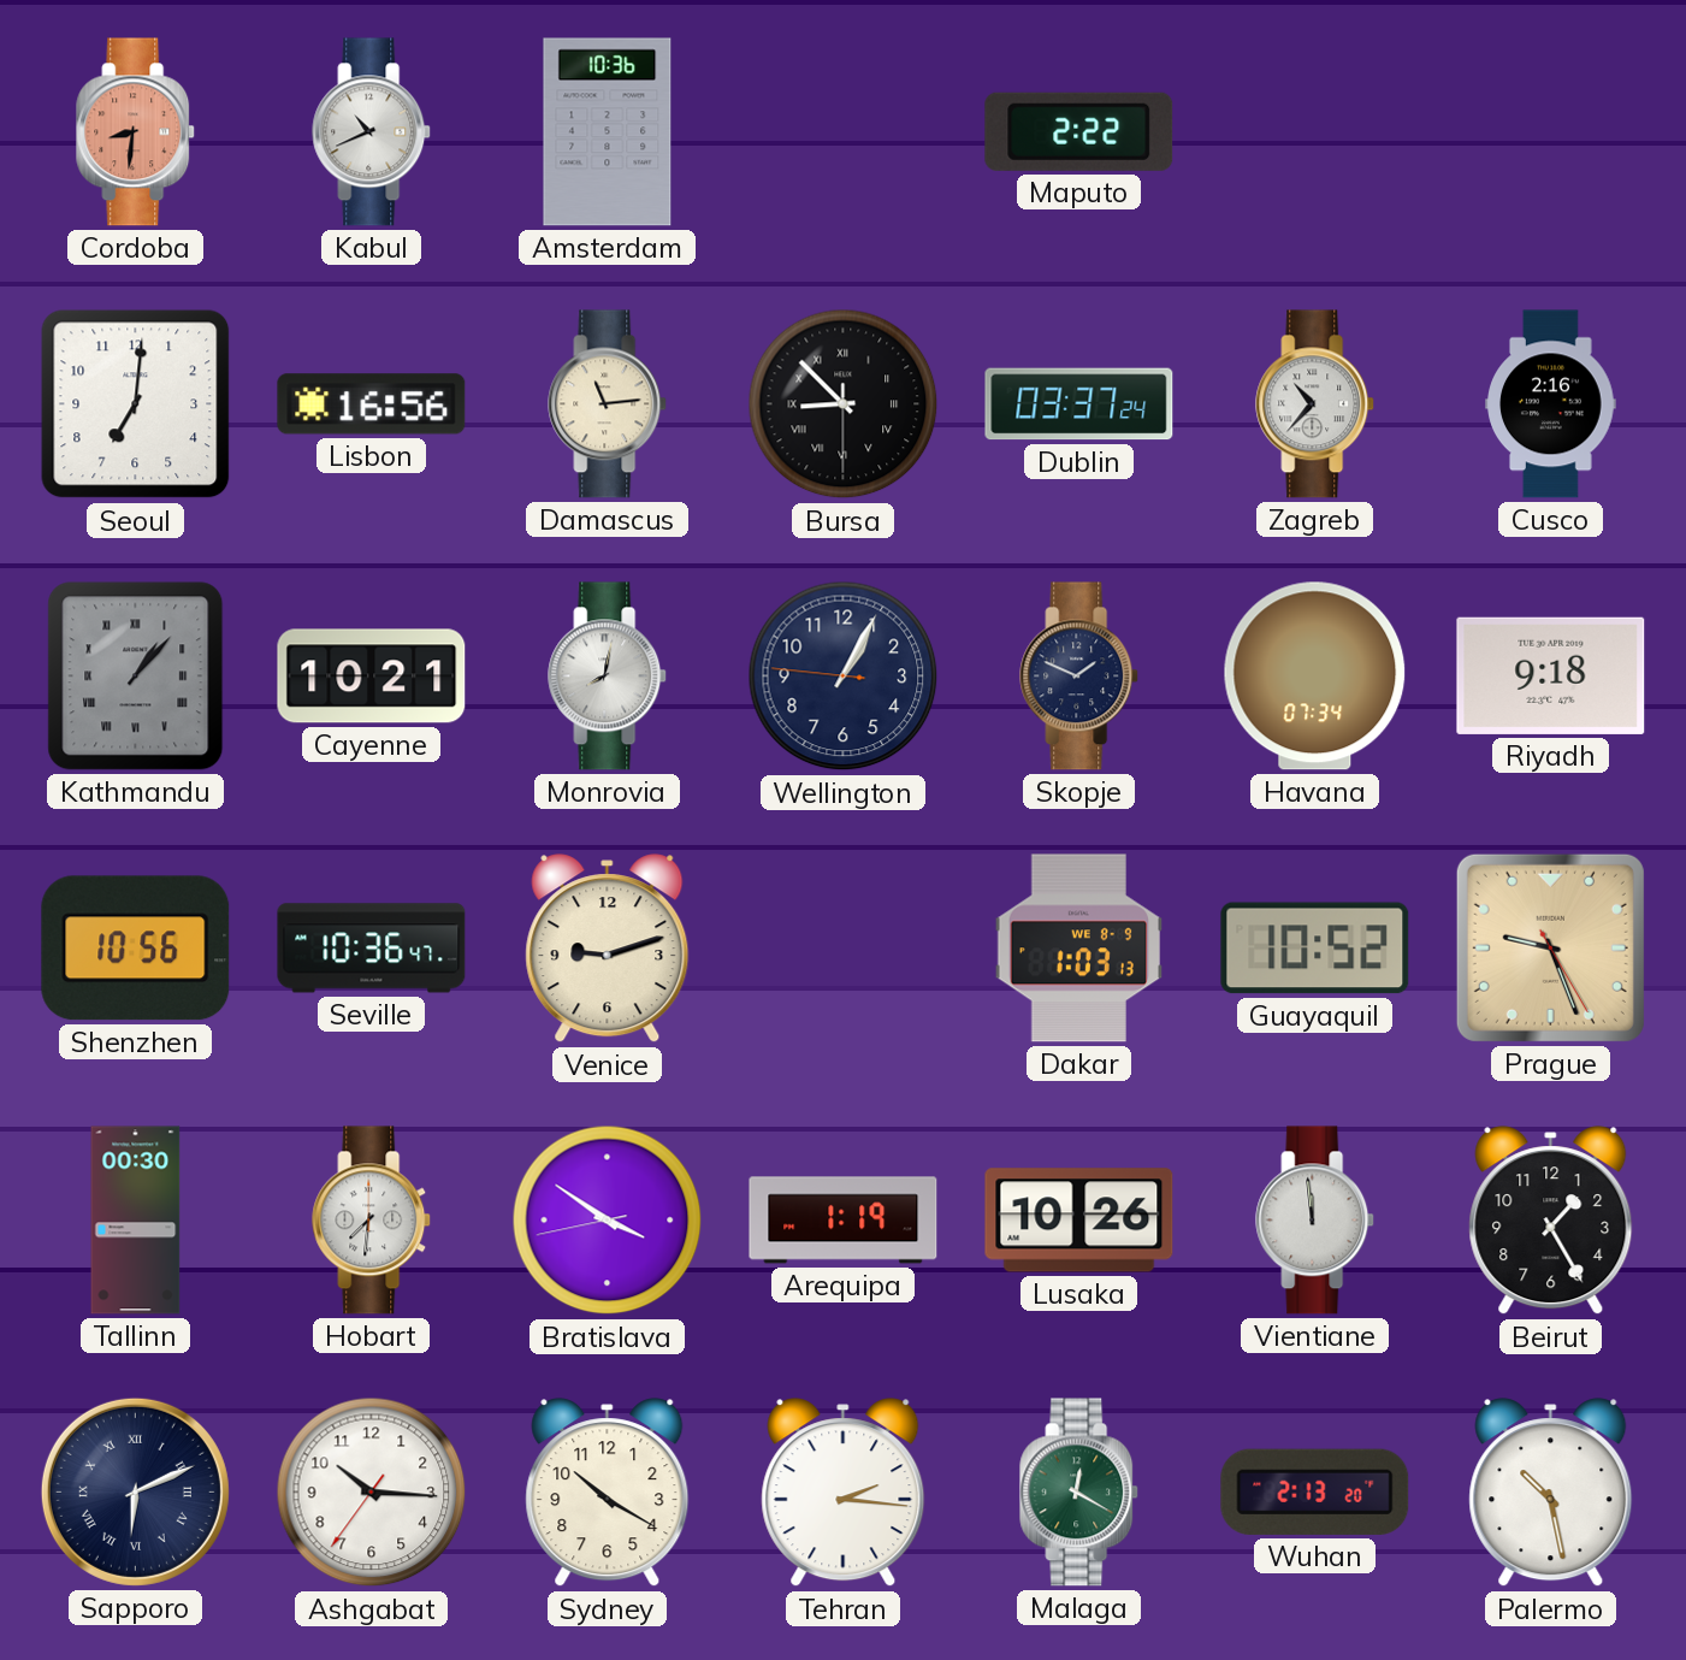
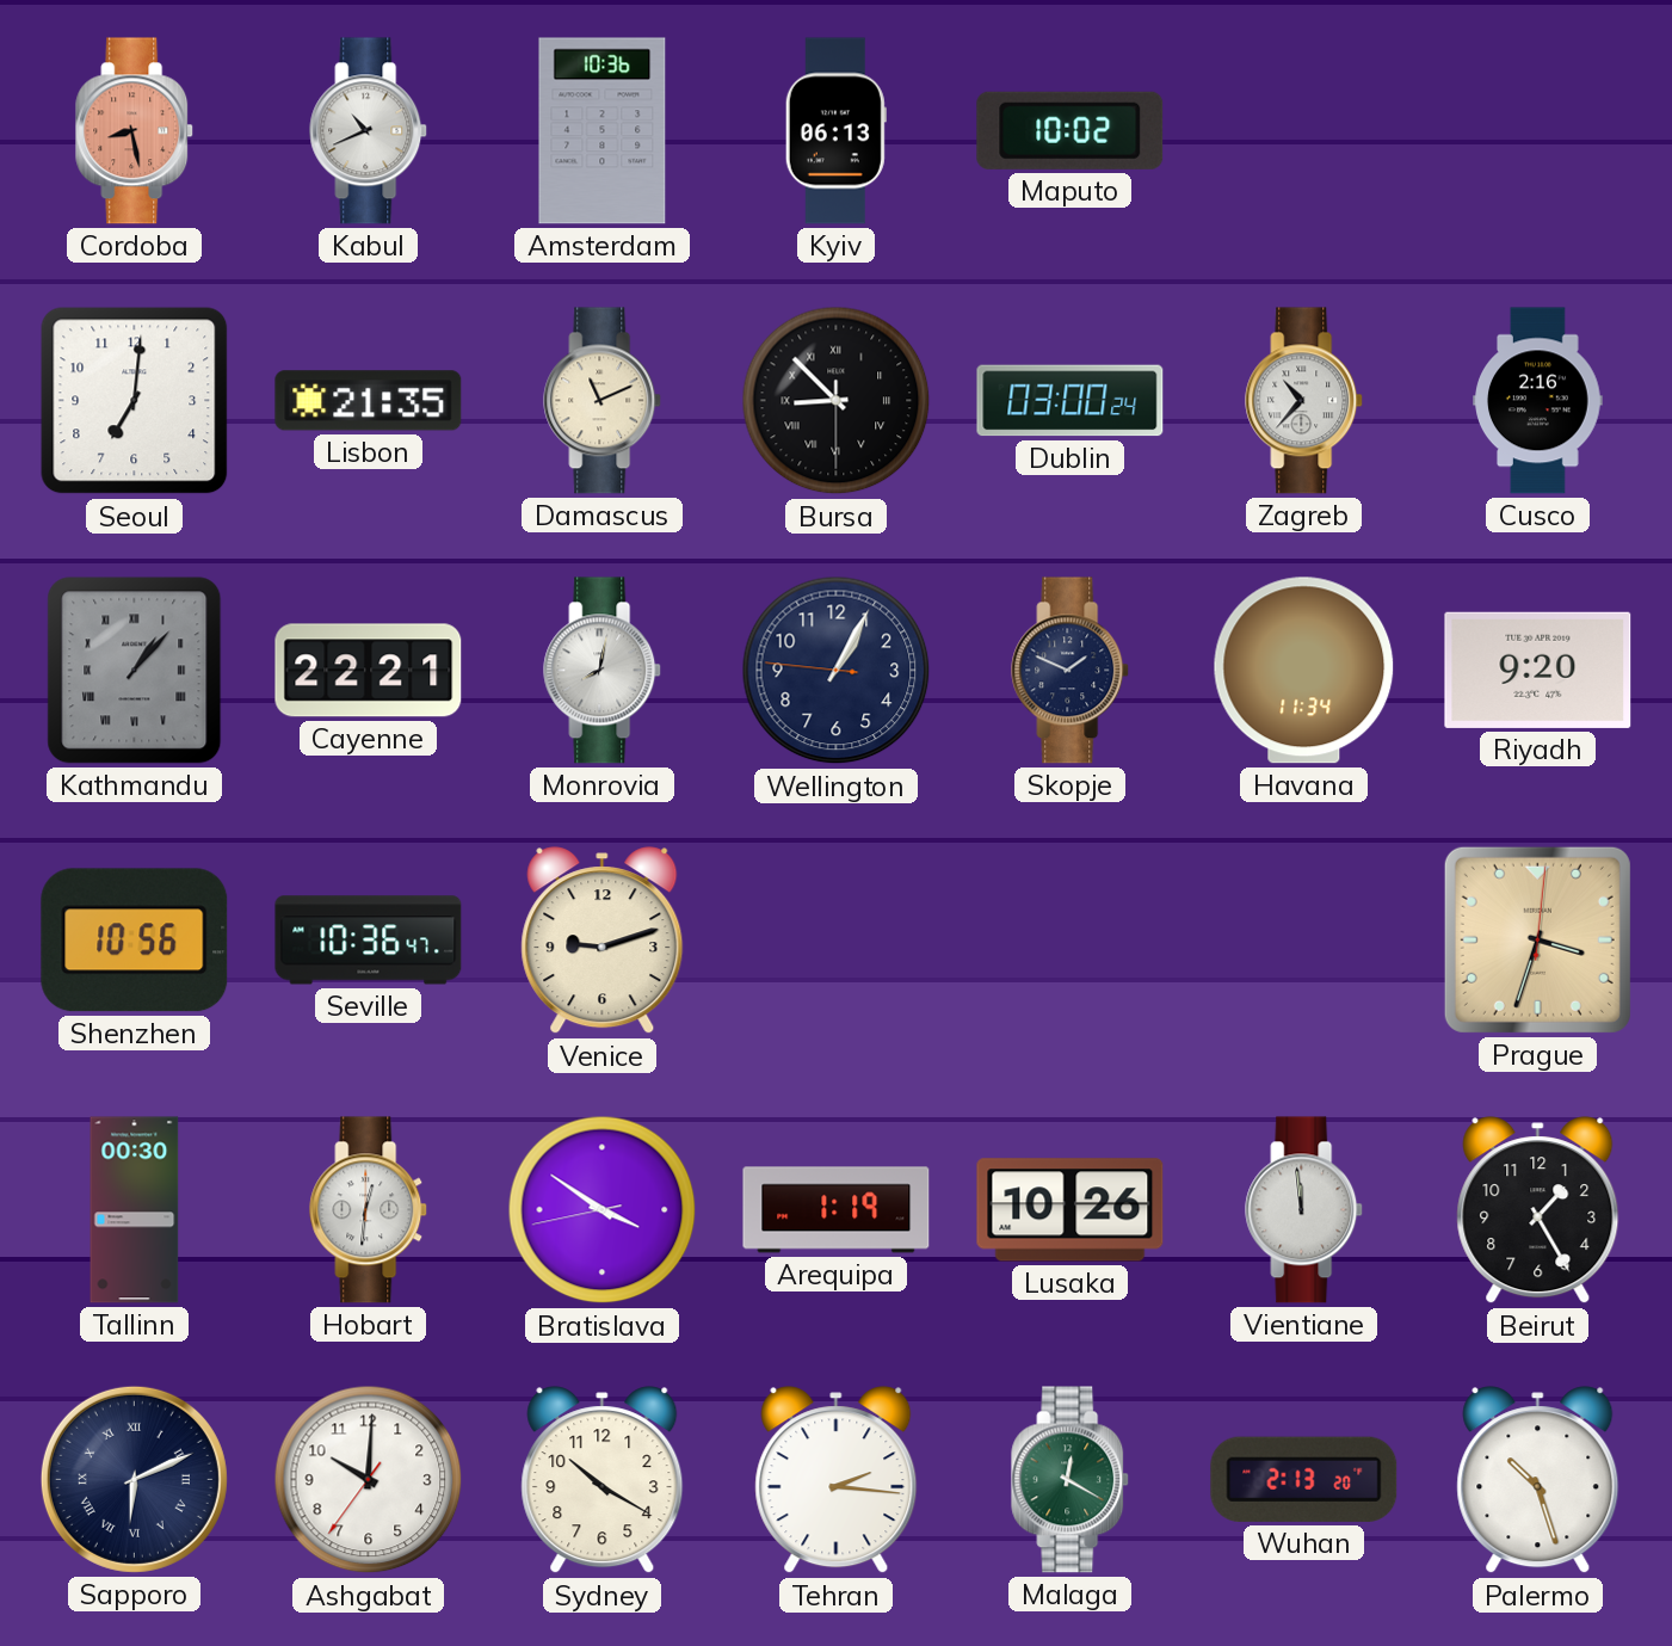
Cordoba: 8:31 -> 8:28 (135, 131)
Kyiv: none -> 06:13 (835, 131)
Maputo: 2:22 -> 10:02 (1071, 130)
Lisbon: 16:56 -> 21:35 (369, 401)
Damascus: 11:14 -> 11:11 (603, 401)
Dublin: 03:37 -> 03:00 (1071, 401)
Cayenne: 10:21 -> 22:21 (369, 671)
Havana: 07:34 -> 11:34 (1304, 671)
Riyadh: 9:18 -> 9:20 (1538, 670)
Dakar: 1:03 -> none (1079, 949)
Guayaquil: 10:52 -> none (1315, 949)
Prague: 9:26 -> 3:33 (1537, 939)
Hobart: 7:31 -> 12:31 (369, 1210)
Ashgabat: 10:15 -> 10:00 (369, 1480)
Palermo: 10:28 -> 10:27 (1538, 1480)
